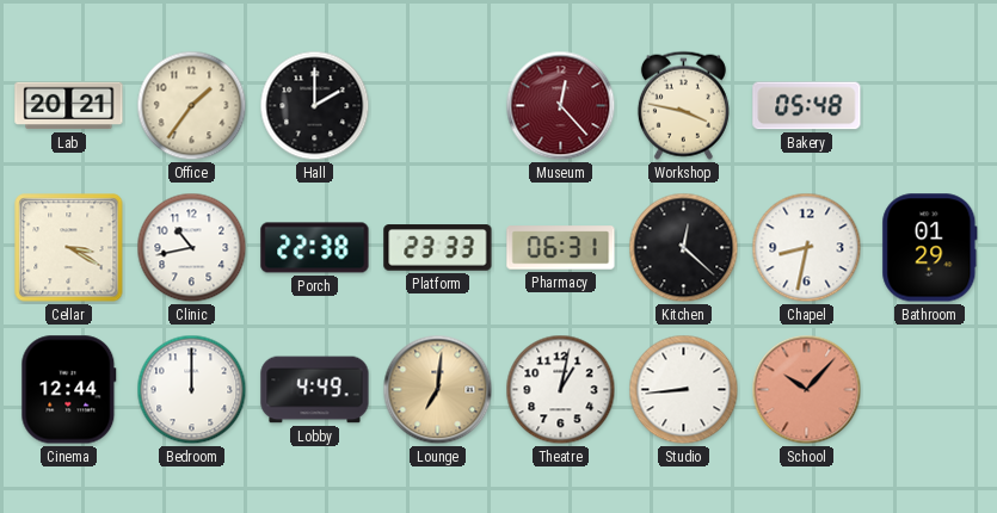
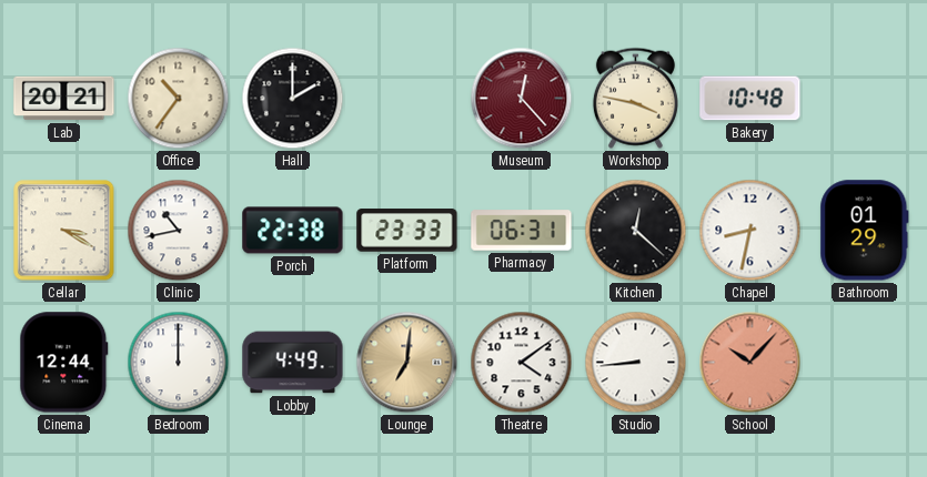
Office: 1:36 -> 10:36 (179, 99)
Bakery: 05:48 -> 10:48 (750, 99)
Theatre: 1:02 -> 4:09 (522, 363)
